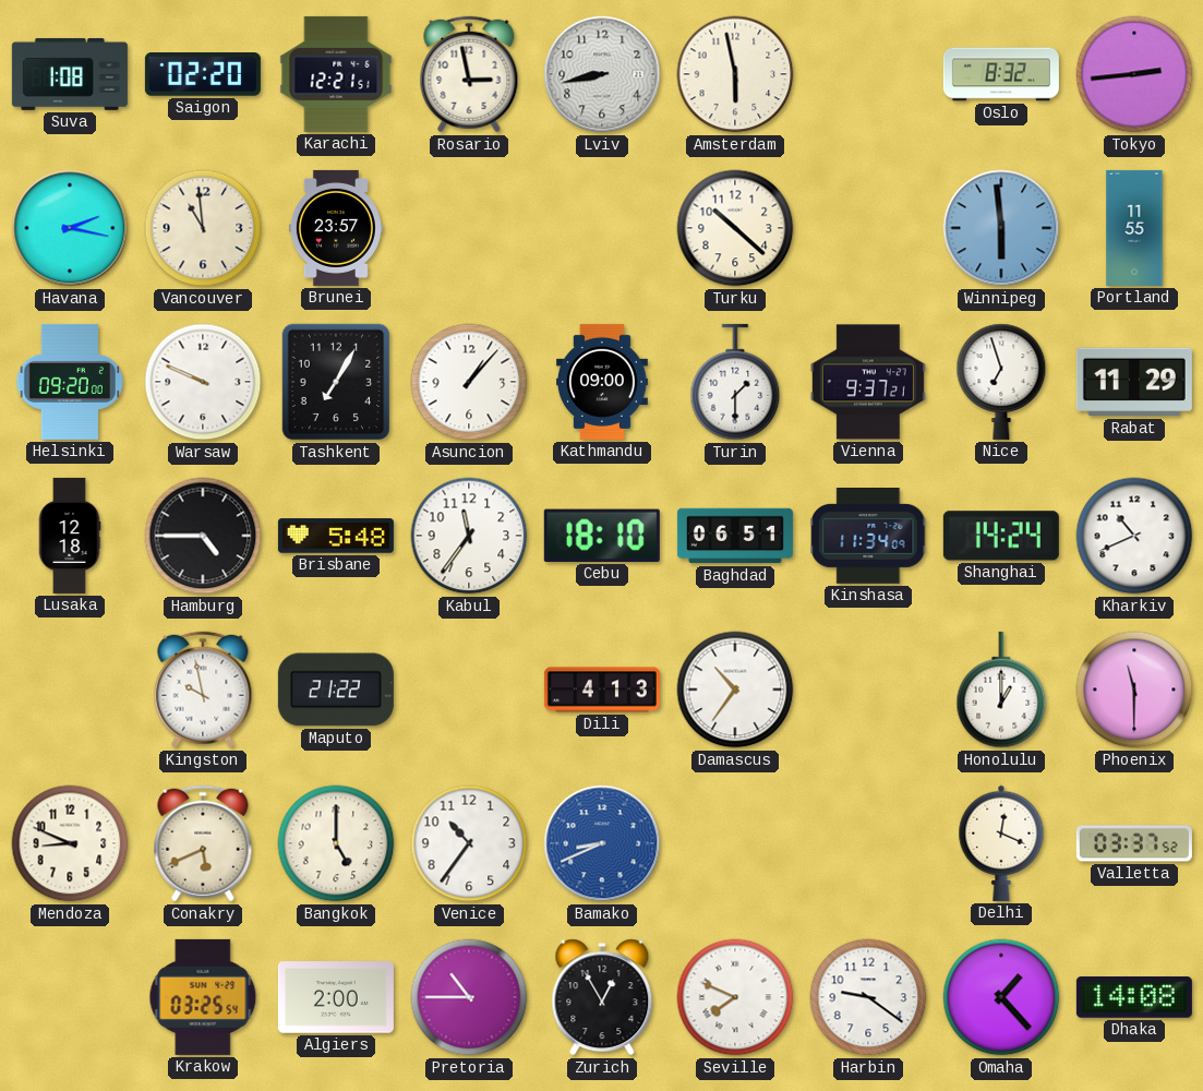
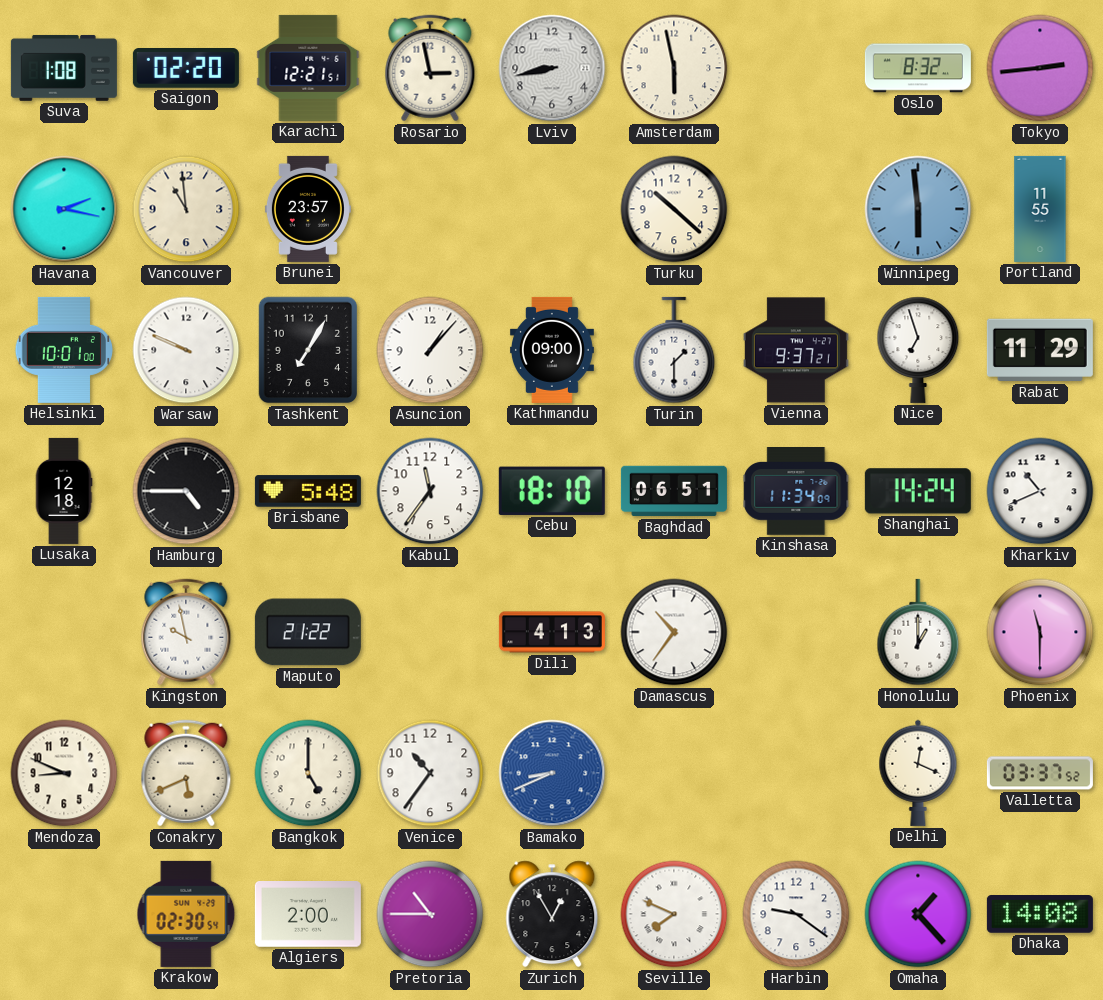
Helsinki: 09:20 -> 10:01 (63, 350)
Krakow: 03:25 -> 02:30 (186, 914)
